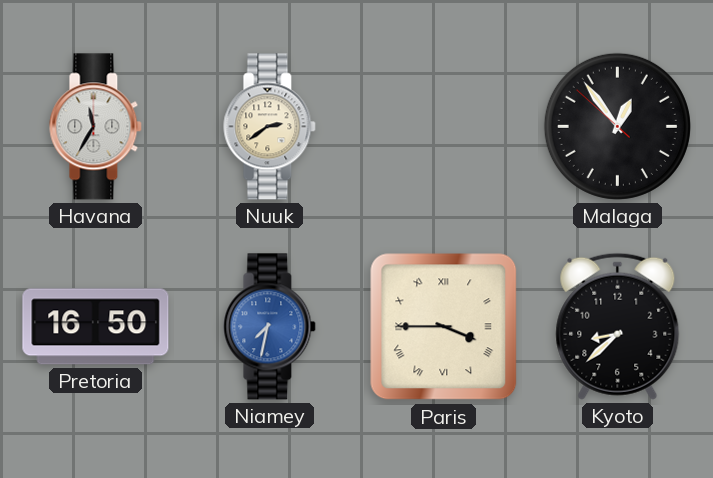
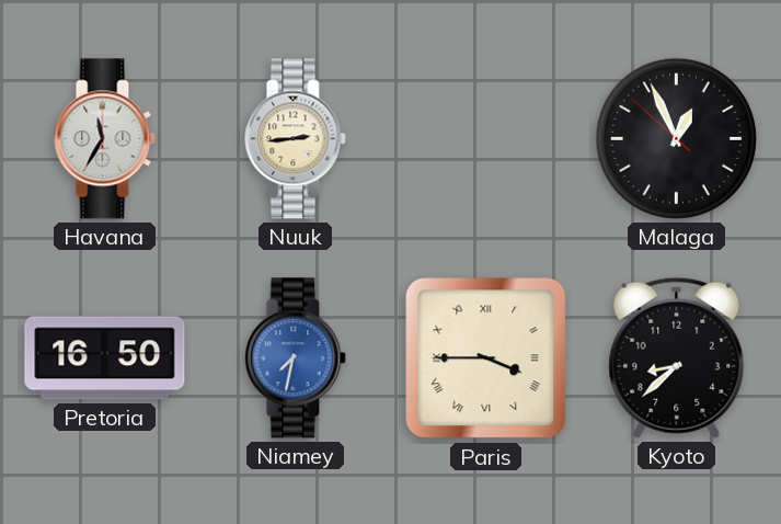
Nuuk: 2:39 -> 2:44 (296, 139)
Malaga: 12:53 -> 12:55 (676, 138)
